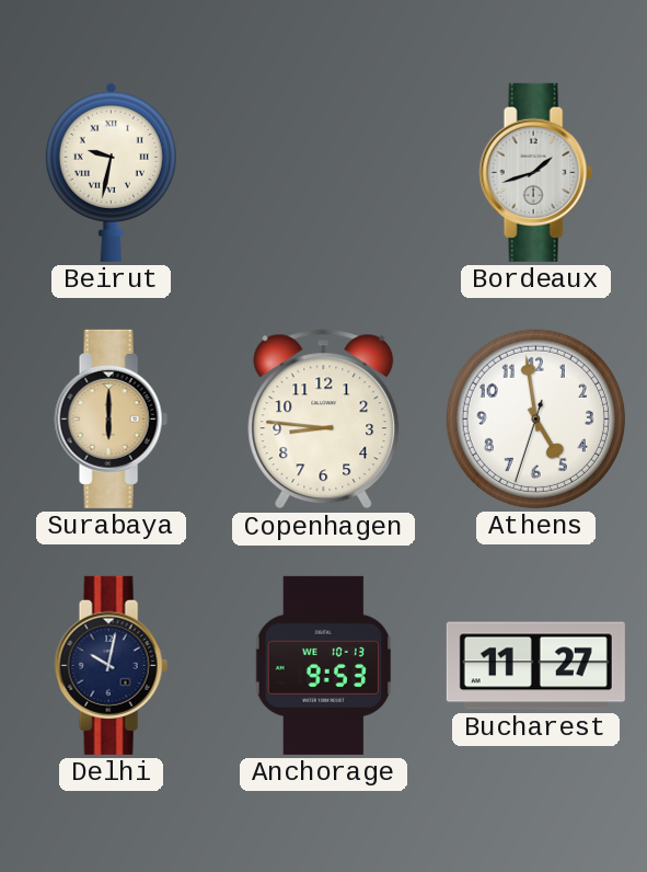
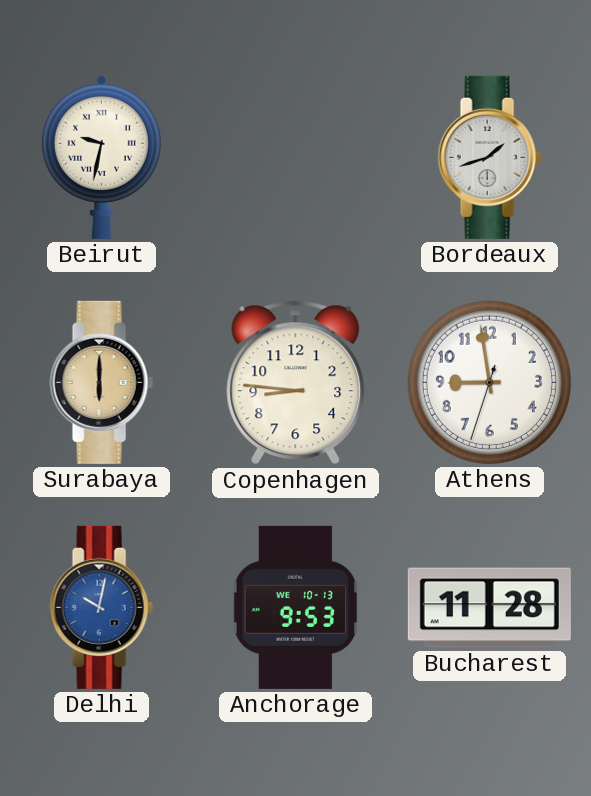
Athens: 4:58 -> 8:58 (489, 382)
Delhi dial: navy -> blue (101, 607)
Bucharest: 11:27 -> 11:28 (489, 608)
